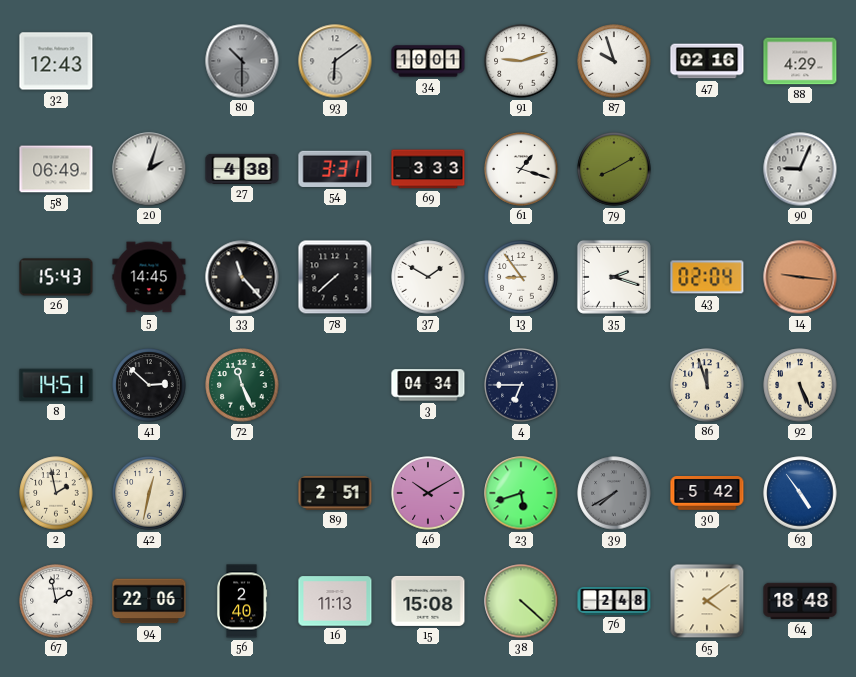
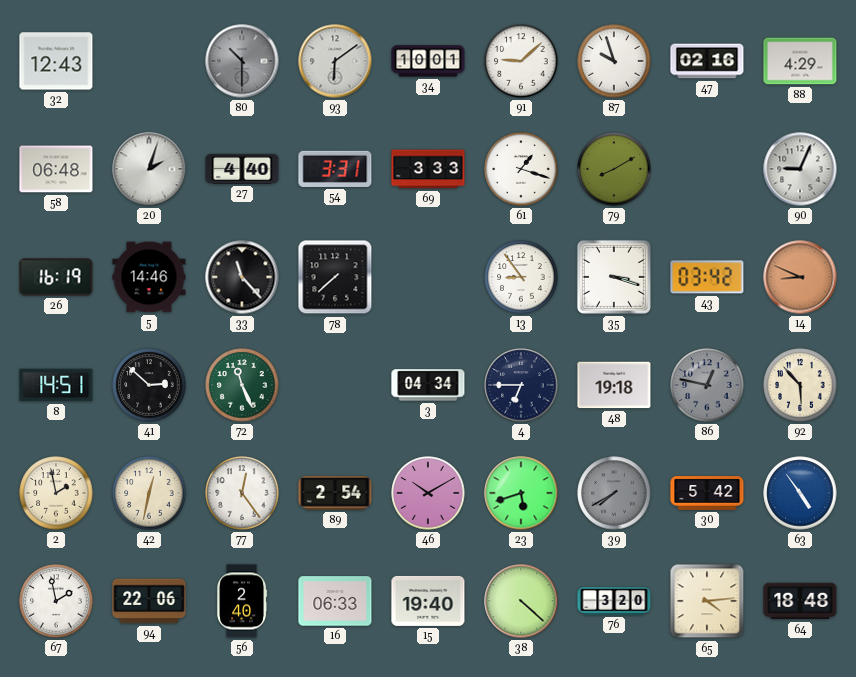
91: 9:12 -> 9:08 (521, 61)
58: 06:49 -> 06:48 (56, 169)
27: 4:38 -> 4:40 (242, 169)
26: 15:43 -> 16:19 (56, 277)
5: 14:45 -> 14:46 (149, 277)
37: 1:50 -> none (428, 277)
35: 2:18 -> 3:18 (614, 277)
43: 02:04 -> 03:42 (707, 277)
14: 9:16 -> 8:49 (800, 277)
48: none -> 19:18 (614, 385)
86: 11:57 -> 12:47 (707, 385)
86 dial: cream -> grey (707, 385)
92: 5:26 -> 5:53 (800, 385)
77: none -> 12:24 (242, 493)
89: 2:51 -> 2:54 (335, 494)
16: 11:13 -> 06:33 (335, 601)
15: 15:08 -> 19:40 (428, 601)
76: 2:48 -> 3:20 (614, 601)
65: 4:09 -> 4:14 (707, 601)
